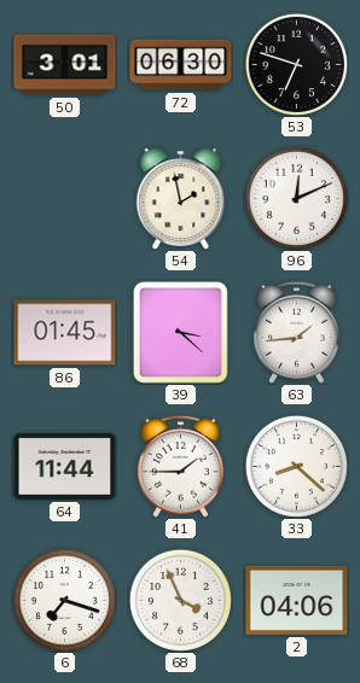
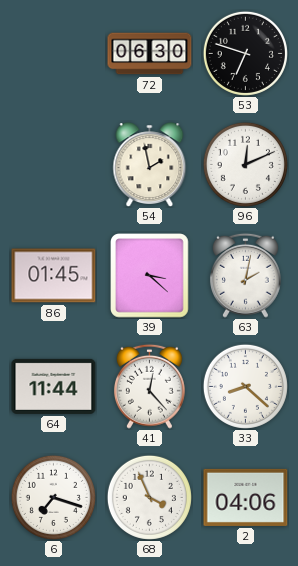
50: 3:01 -> none (65, 65)
63: 1:44 -> 2:02 (245, 275)
41: 1:45 -> 12:23 (149, 386)
